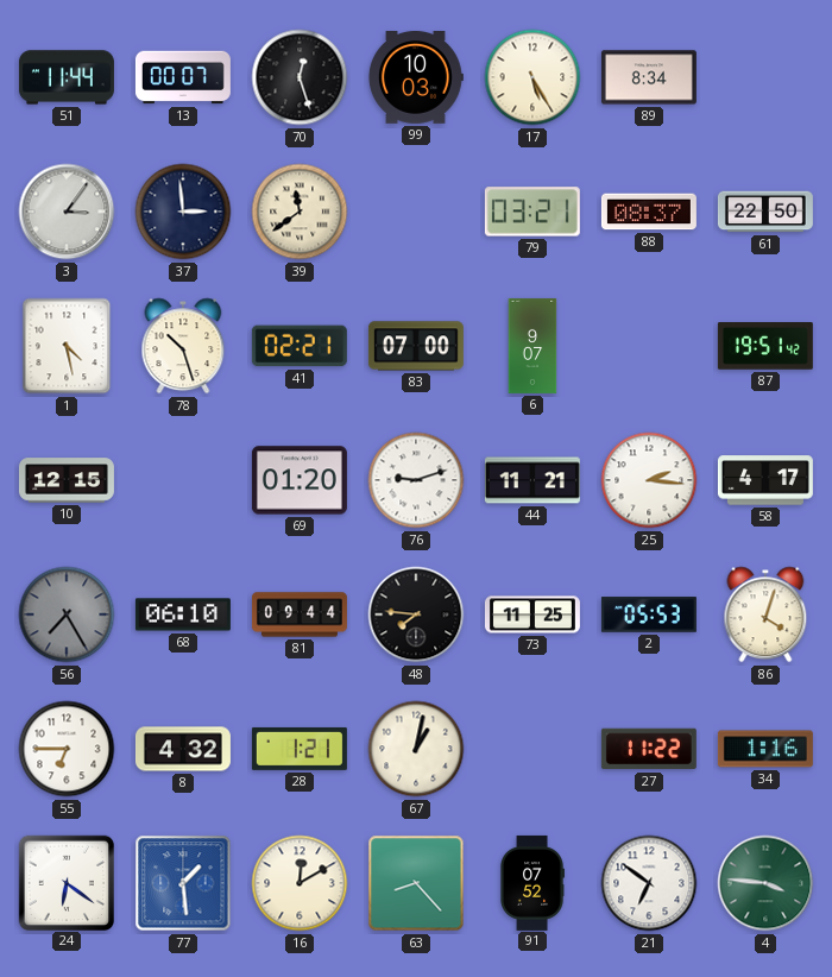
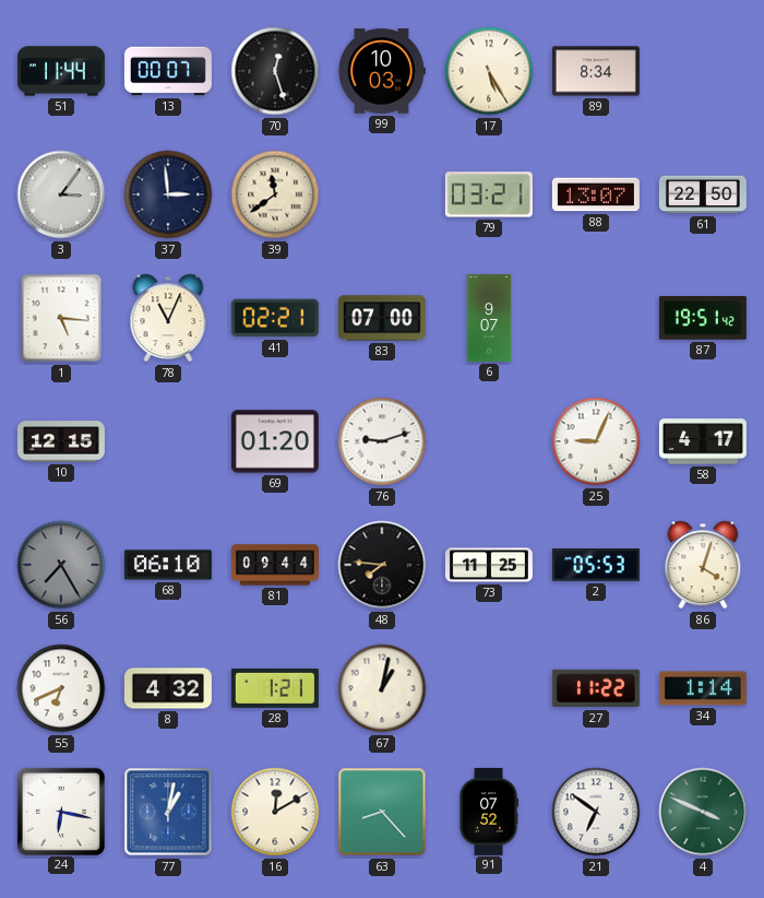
88: 08:37 -> 13:07 (596, 194)
1: 4:28 -> 5:16 (61, 318)
78: 10:27 -> 11:04 (168, 318)
44: 11:21 -> none (532, 480)
25: 2:16 -> 9:04 (596, 441)
55: 6:45 -> 6:41 (61, 688)
34: 1:16 -> 1:14 (703, 688)
24: 6:21 -> 6:17 (60, 811)
77: 1:29 -> 1:02 (168, 812)
4: 3:46 -> 3:49 (703, 812)
